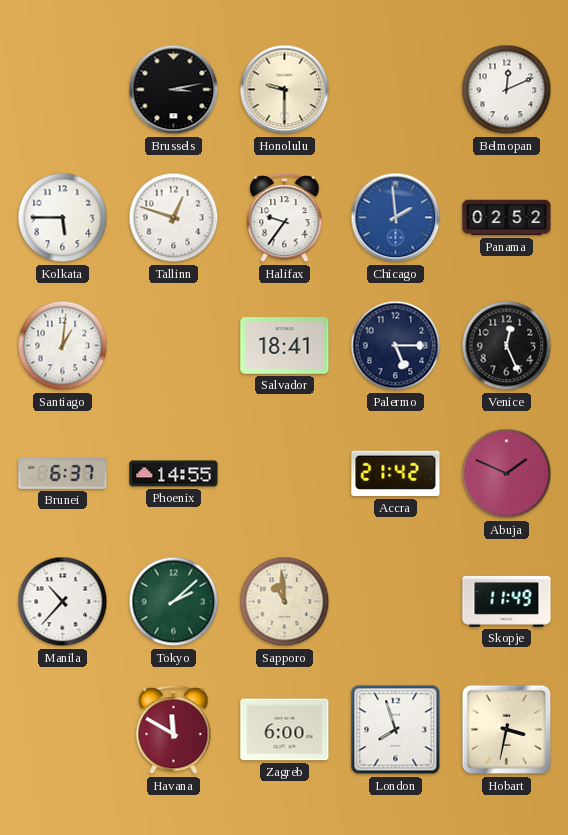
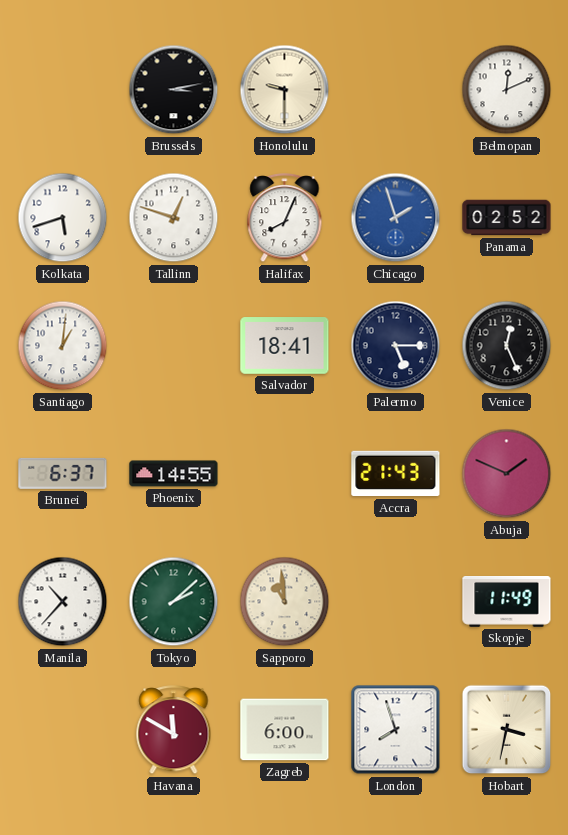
Kolkata: 5:45 -> 5:42 (63, 218)
Halifax: 9:36 -> 8:04 (285, 218)
Chicago: 1:59 -> 1:57 (396, 218)
Accra: 21:42 -> 21:43 (396, 474)
